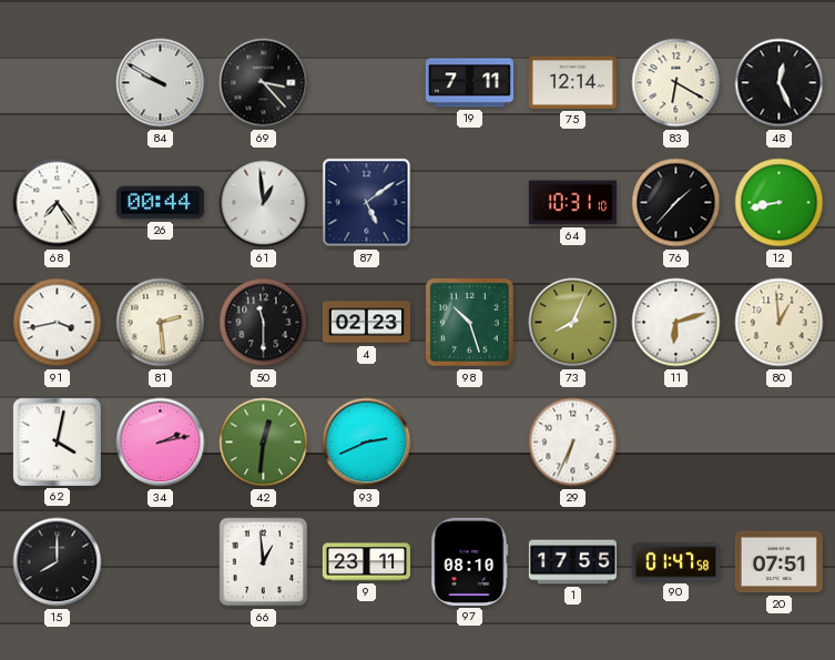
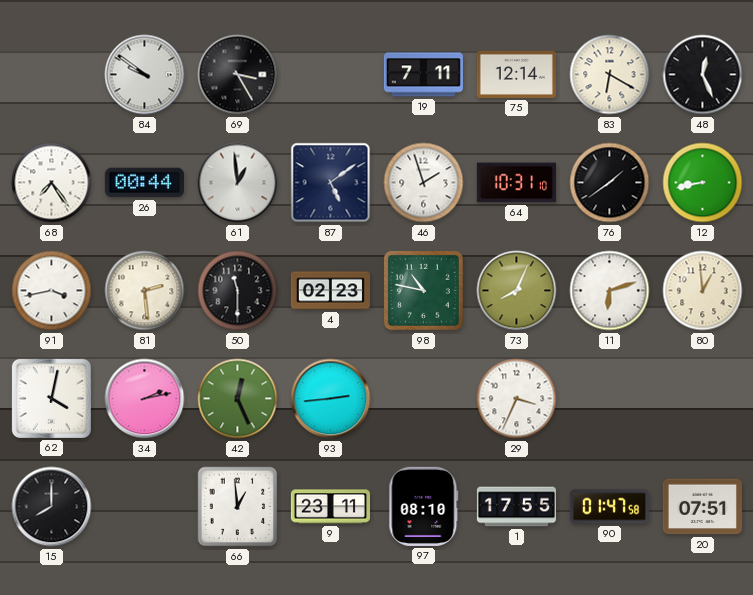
84: 9:50 -> 9:51 (145, 75)
69: 3:23 -> 3:25 (238, 75)
46: none -> 1:57 (424, 183)
76: 1:37 -> 1:39 (610, 183)
98: 10:27 -> 10:47 (423, 290)
42: 12:31 -> 12:26 (238, 399)
93: 2:41 -> 2:44 (331, 399)
29: 6:34 -> 3:34 (517, 399)
